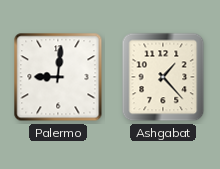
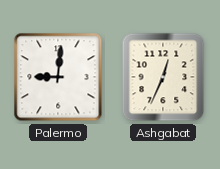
Ashgabat: 1:23 -> 12:34 (163, 77)
